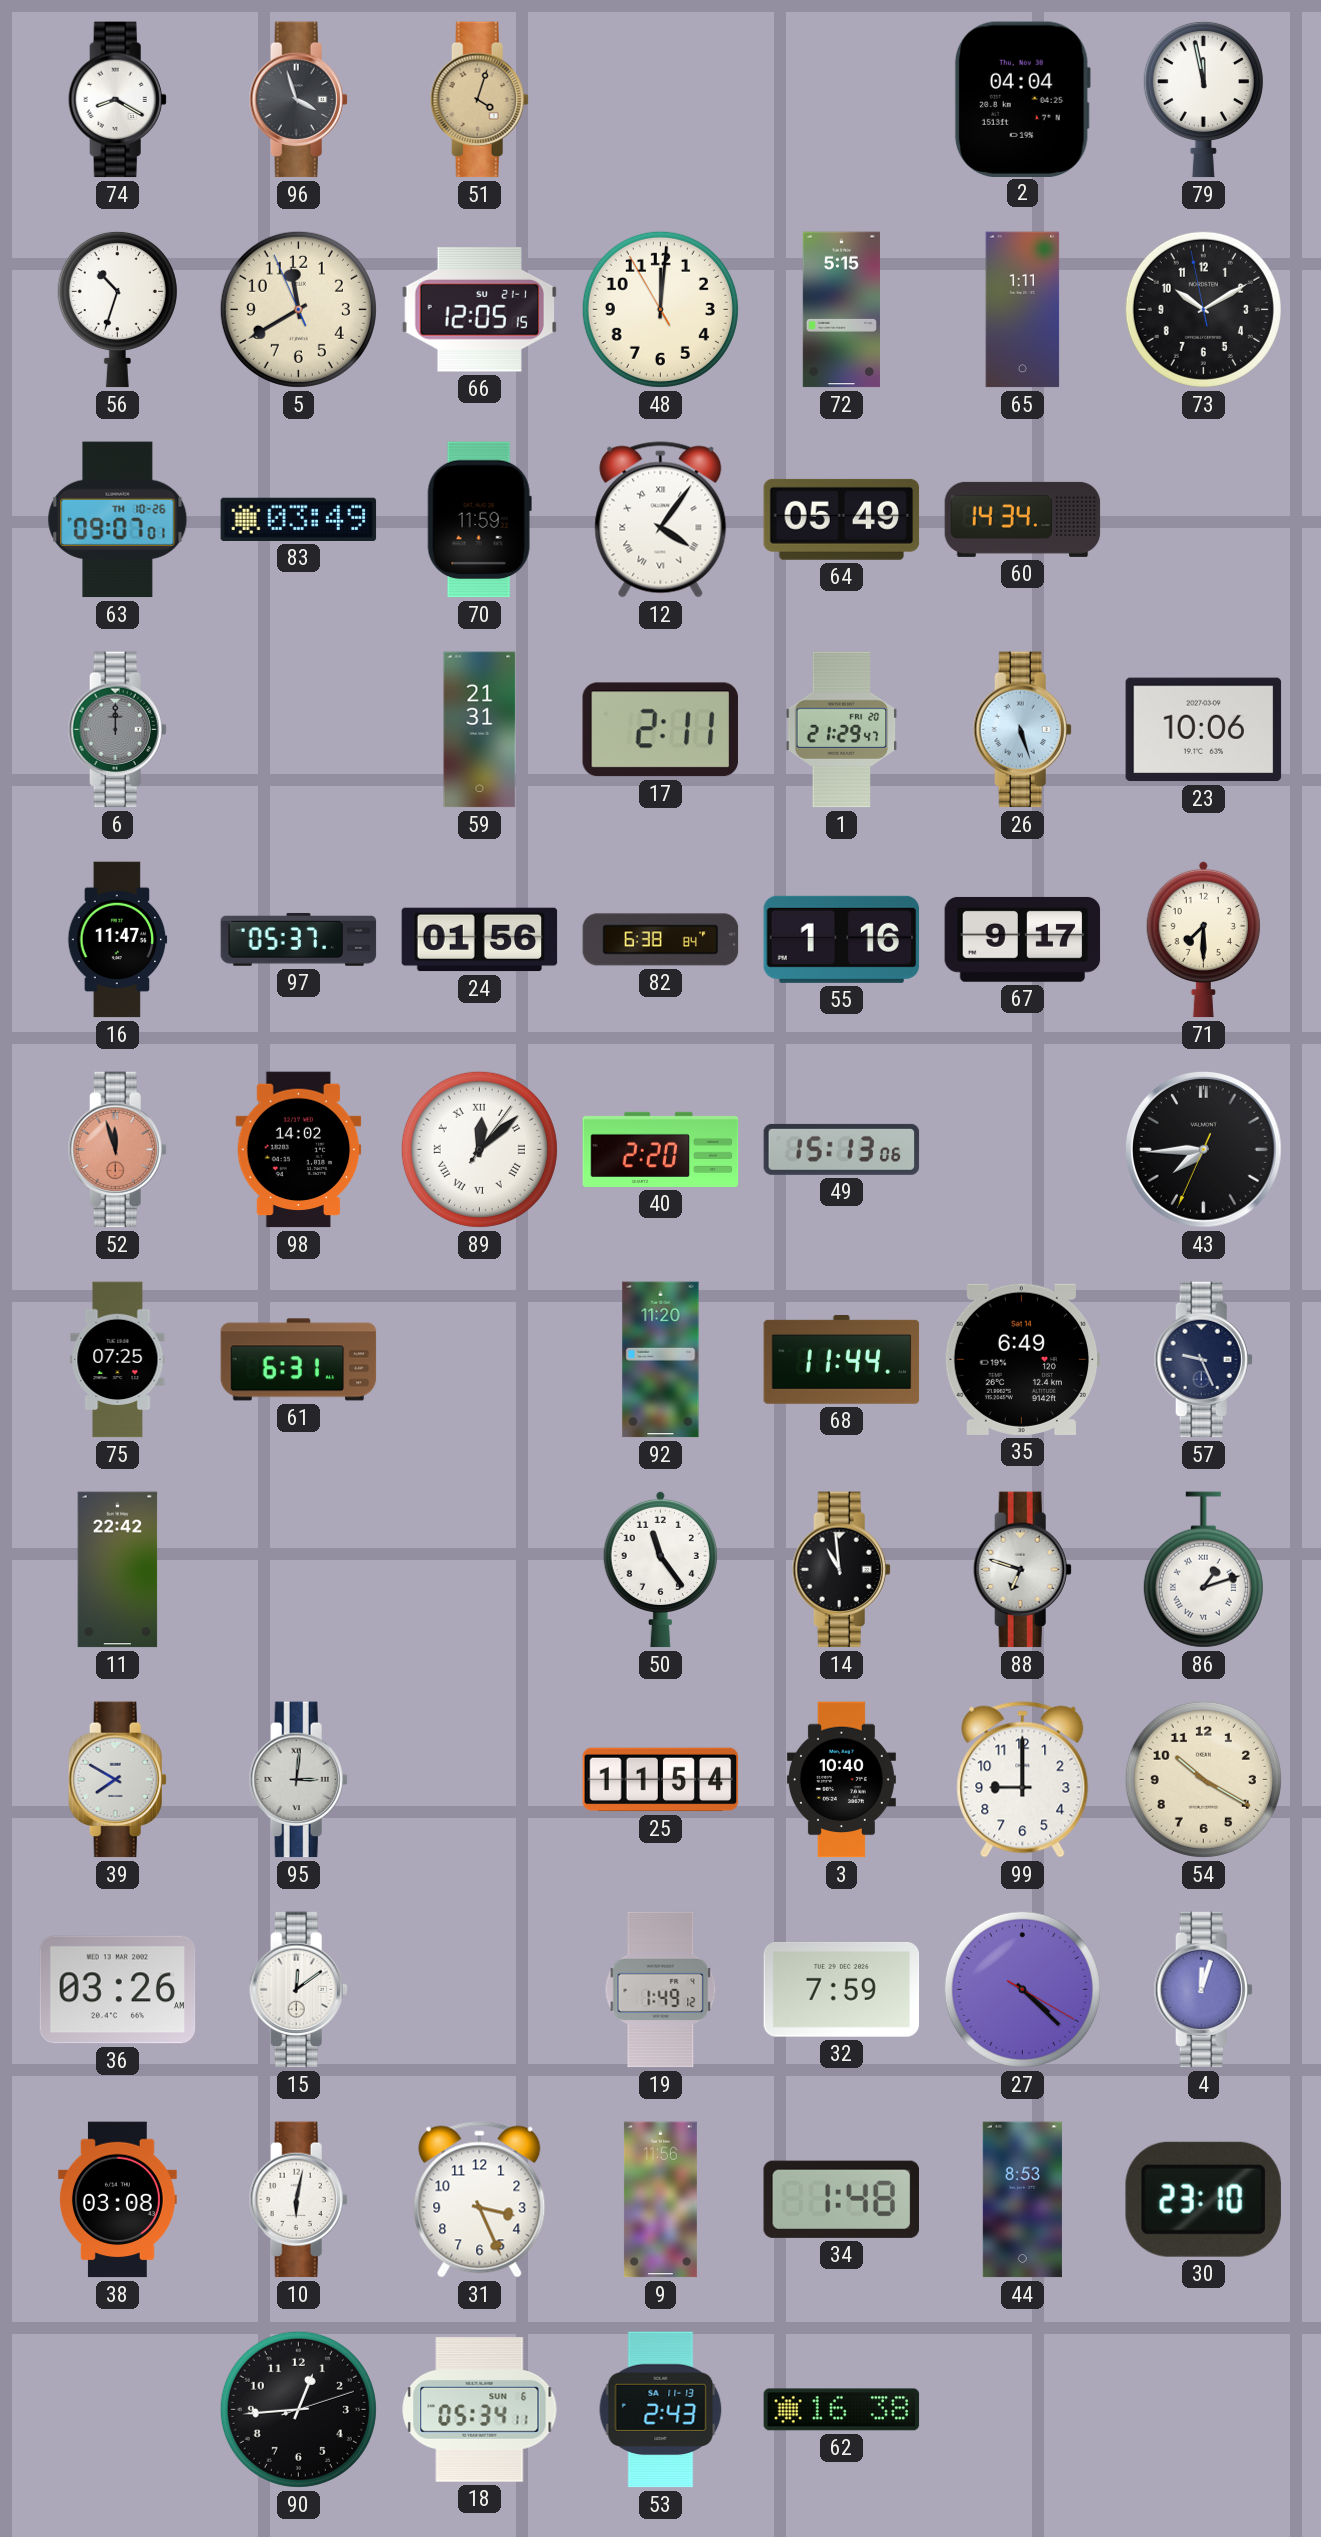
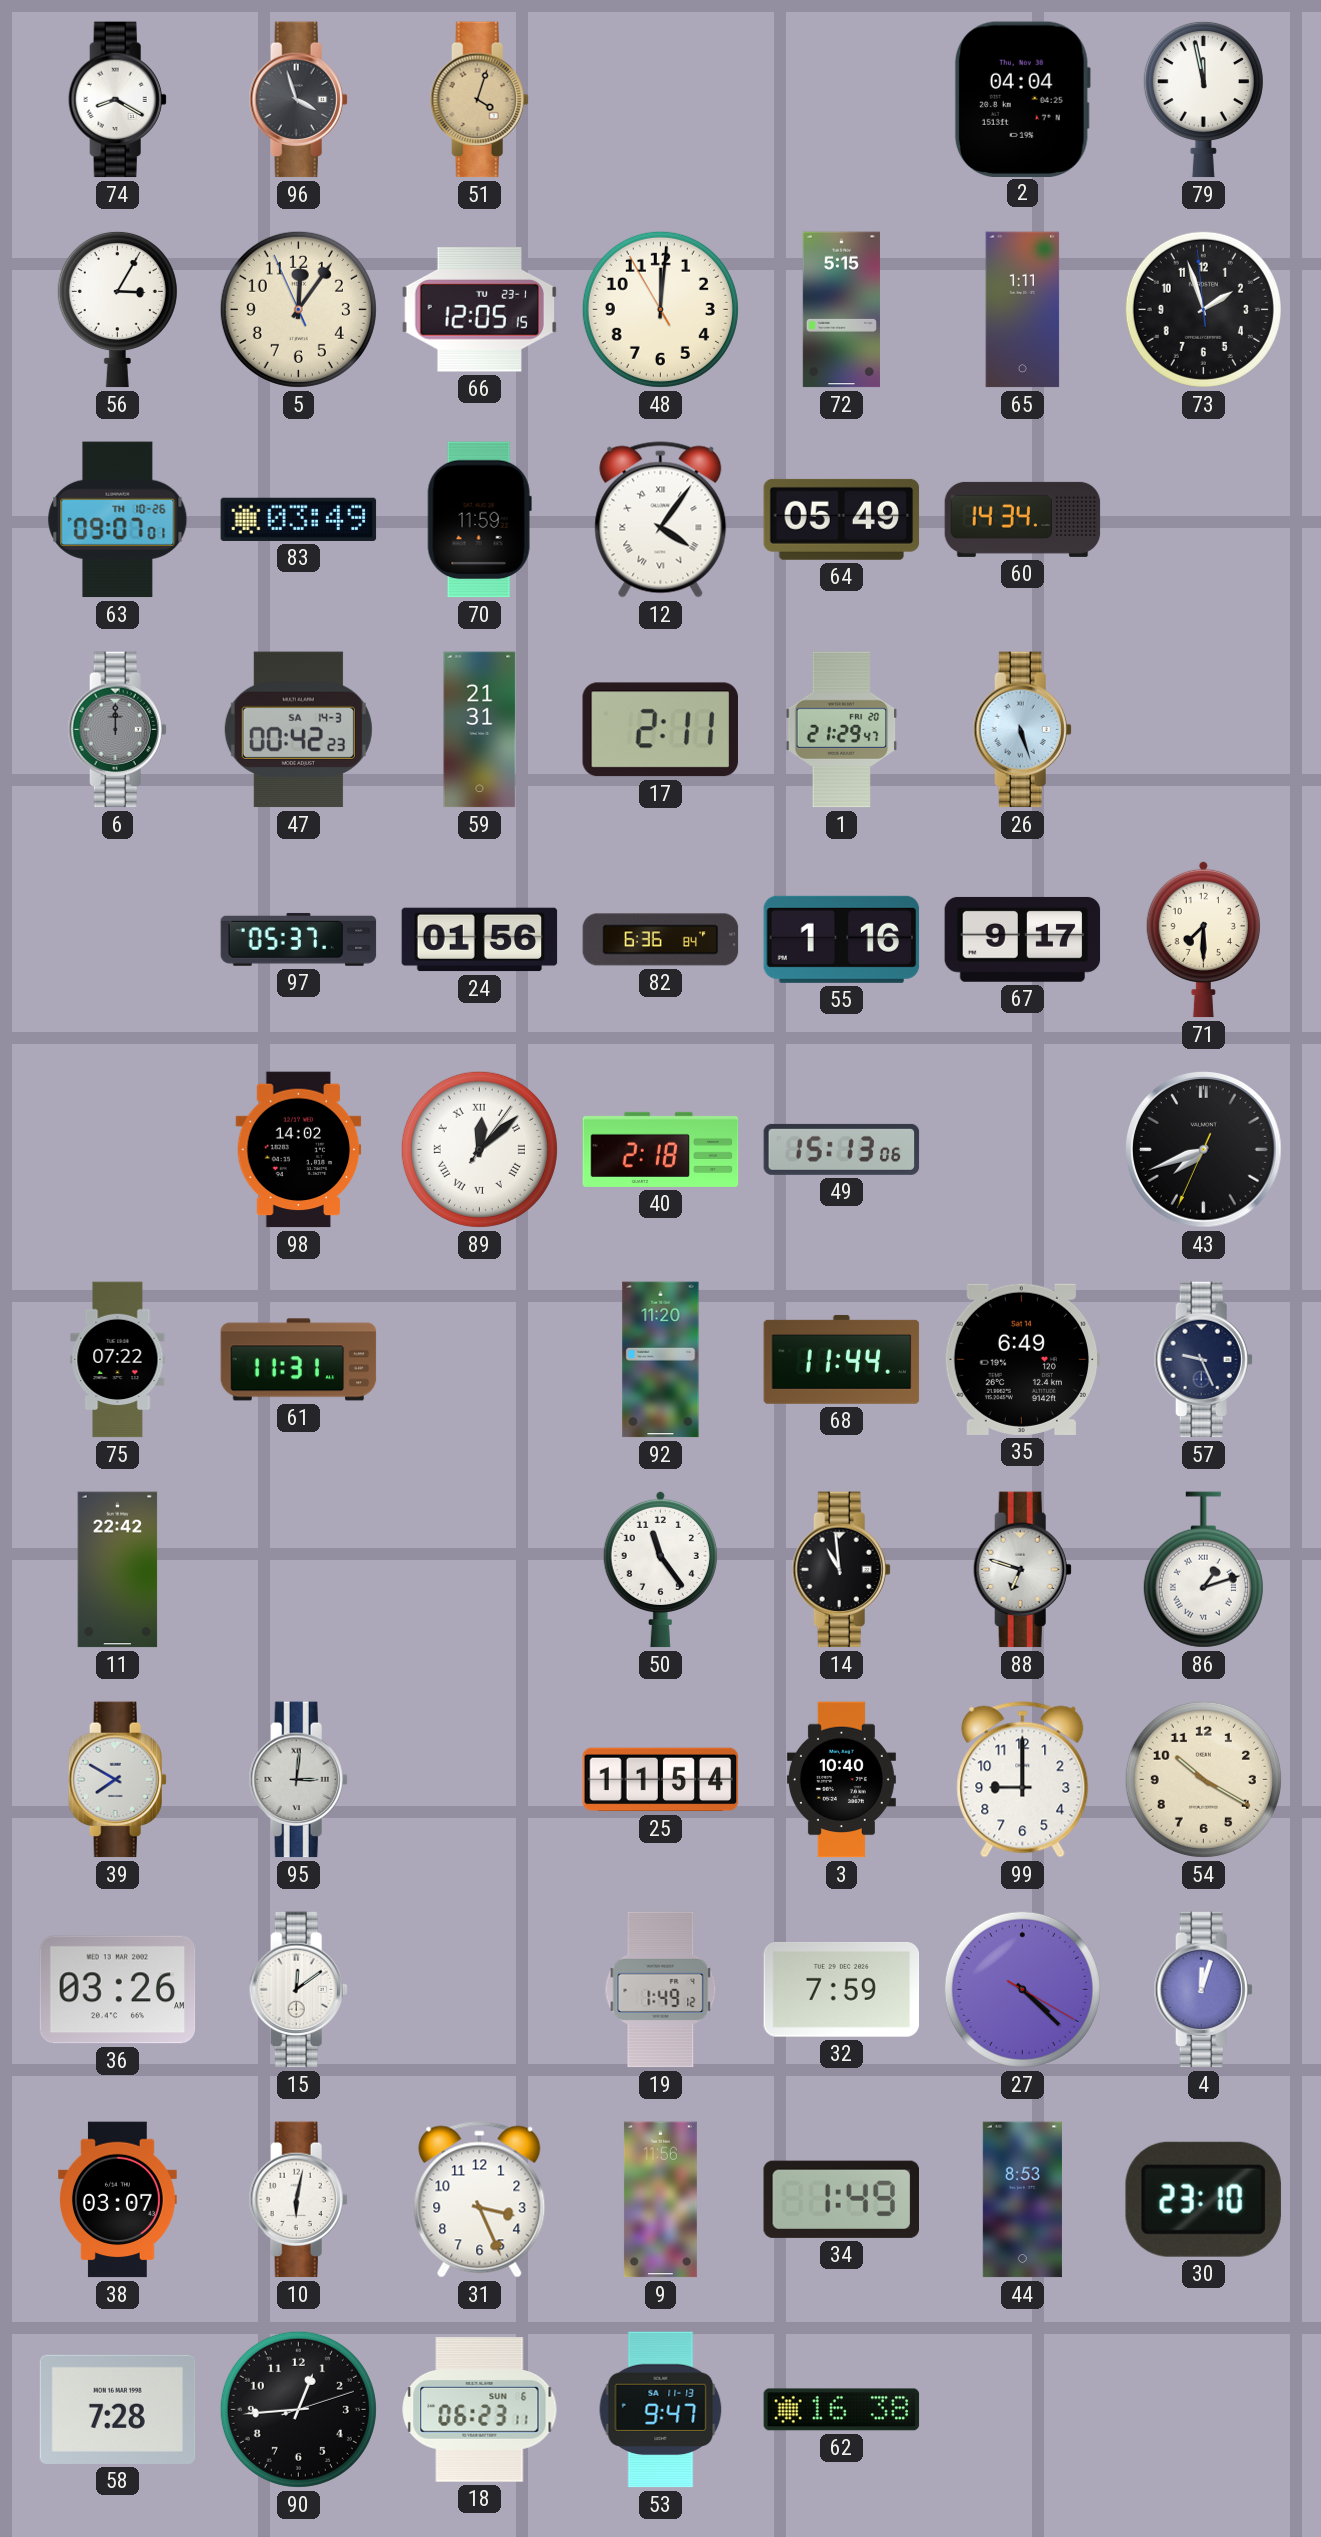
56: 10:33 -> 3:05 (117, 309)
5: 11:39 -> 12:05 (298, 309)
66 date: SU 21-1 -> TU 23-1 (480, 310)
73: 10:09 -> 1:56 (1203, 309)
47: none -> 00:42 (298, 730)
23: 10:06 -> none (1204, 730)
16: 11:47 -> none (118, 940)
82: 6:38 -> 6:36 (661, 940)
52: 11:57 -> none (117, 1150)
40: 2:20 -> 2:18 (661, 1149)
43: 7:44 -> 7:41 (1204, 1150)
75: 07:25 -> 07:22 (118, 1360)
61: 6:31 -> 11:31 (299, 1360)
38: 03:08 -> 03:07 (117, 2200)
34: 1:48 -> 1:49 (841, 2199)
58: none -> 7:28 (118, 2409)
18: 05:34 -> 06:23 (480, 2410)
53: 2:43 -> 9:47 (661, 2410)
